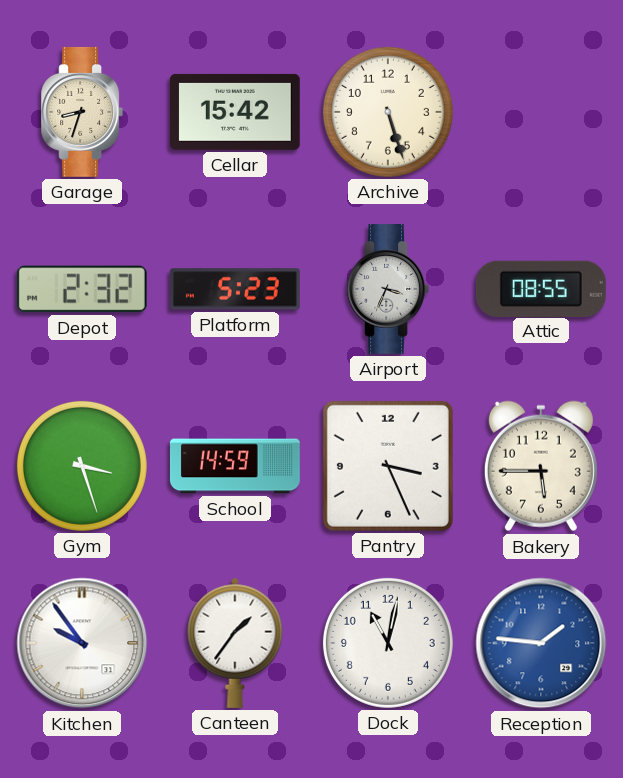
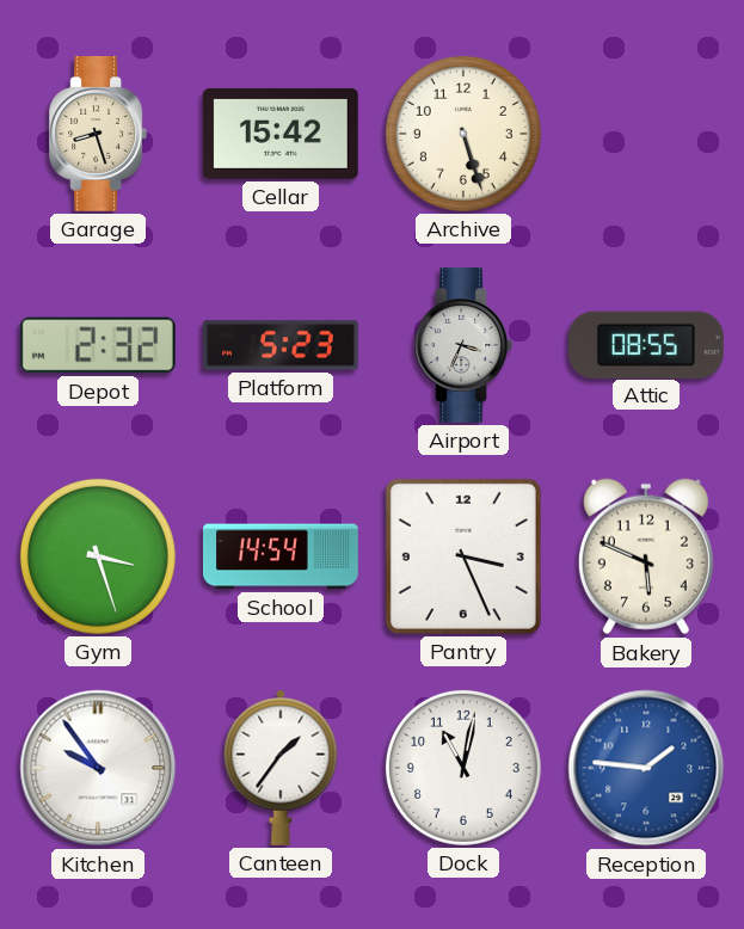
Garage: 8:33 -> 8:27 (98, 134)
School: 14:59 -> 14:54 (281, 556)
Bakery: 5:45 -> 5:49 (646, 556)
